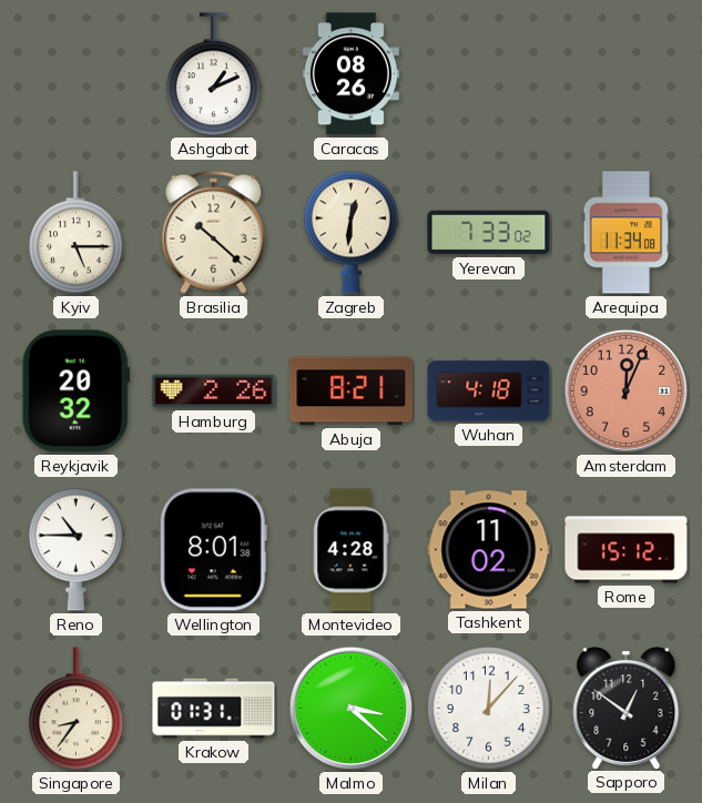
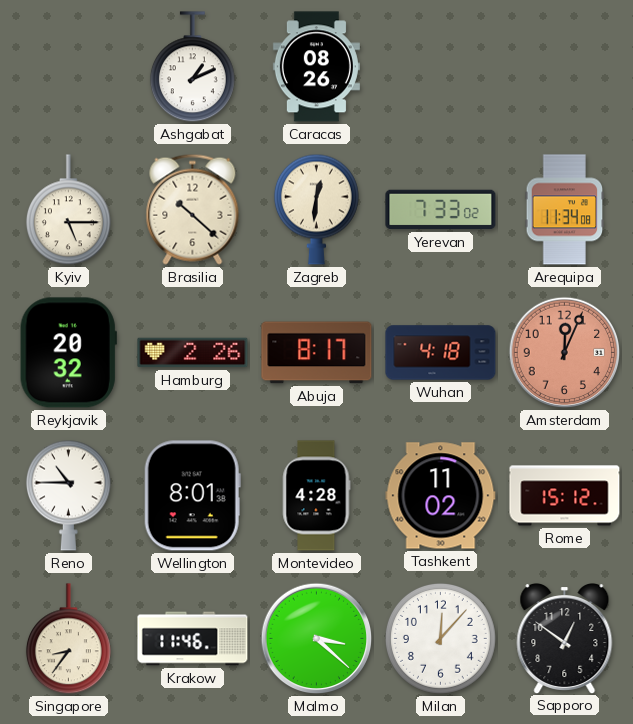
Abuja: 8:21 -> 8:17 (317, 353)
Krakow: 01:31 -> 11:46 (193, 639)
